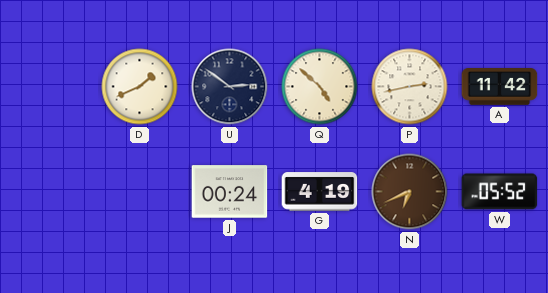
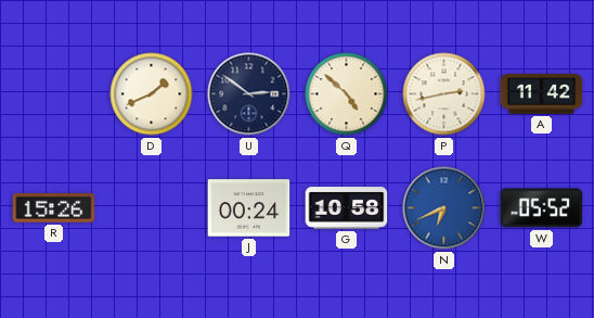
R: none -> 15:26 (54, 208)
G: 4:19 -> 10:58 (347, 208)
N dial: brown -> blue (444, 208)
